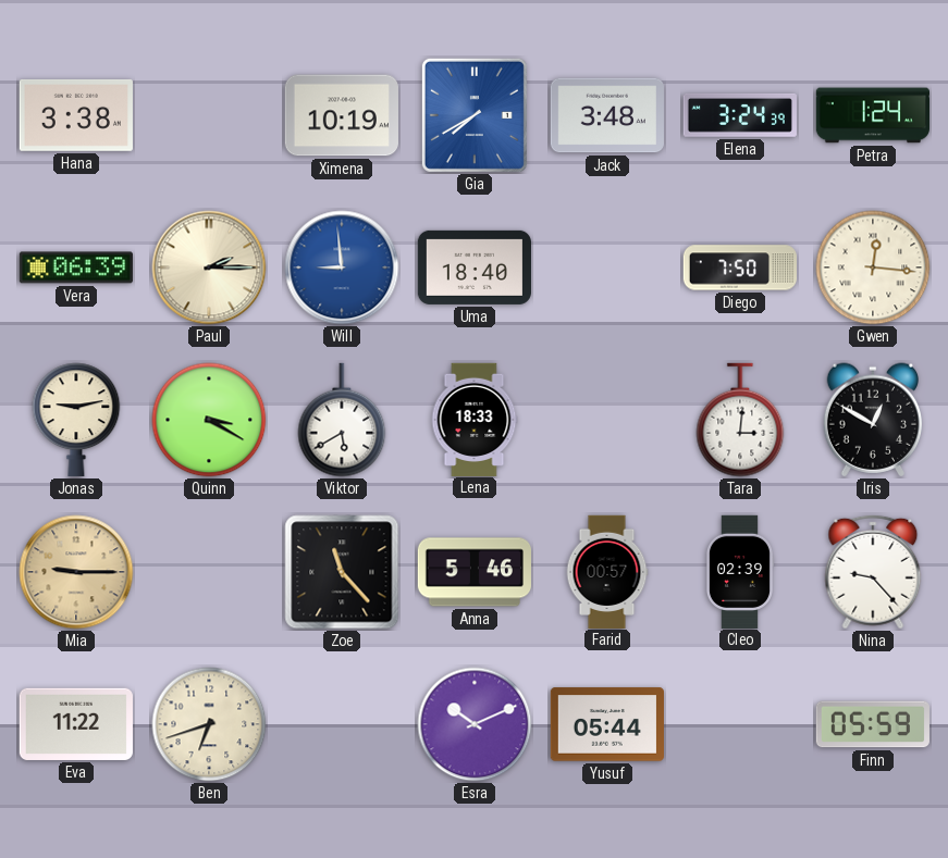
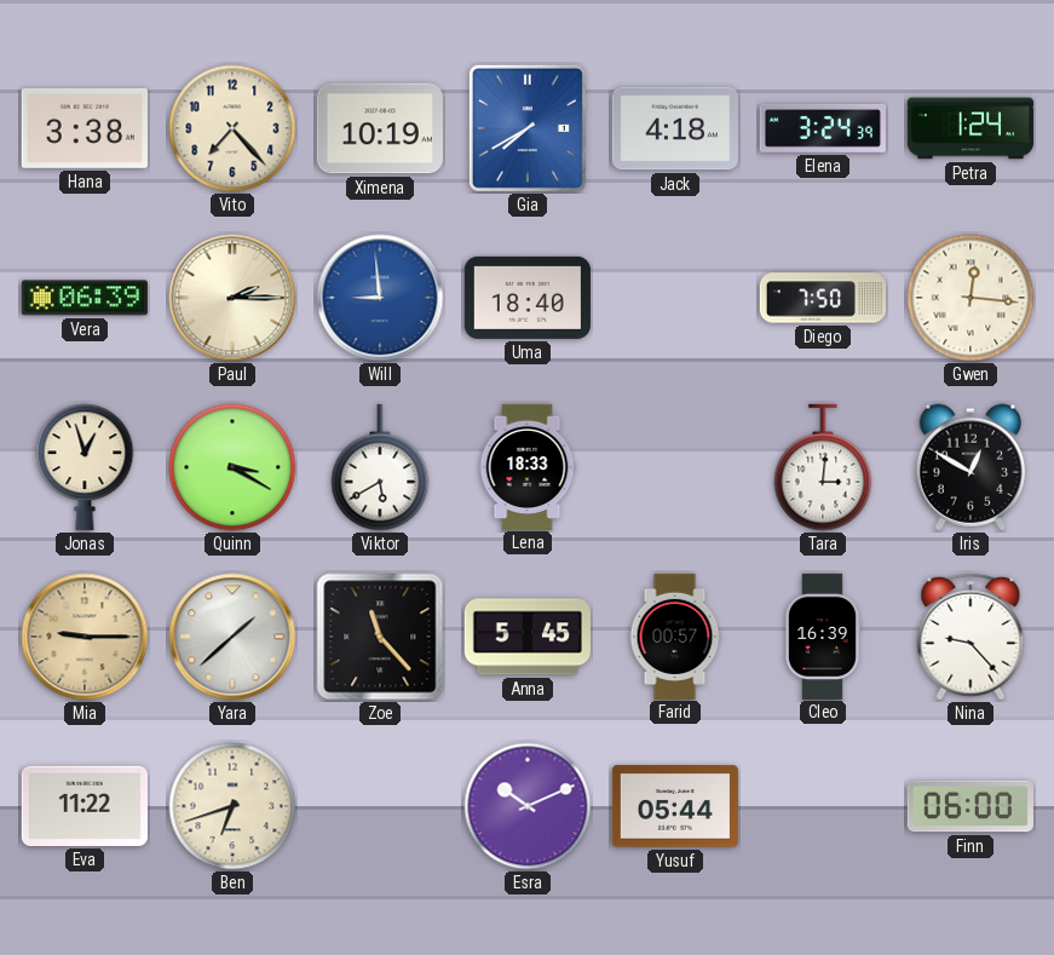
Vito: none -> 7:23 (232, 128)
Jack: 3:48 -> 4:18 (675, 128)
Jonas: 9:13 -> 12:57 (85, 467)
Yara: none -> 1:38 (232, 637)
Anna: 5:46 -> 5:45 (526, 637)
Cleo: 02:39 -> 16:39 (822, 635)
Finn: 05:59 -> 06:00 (971, 806)
